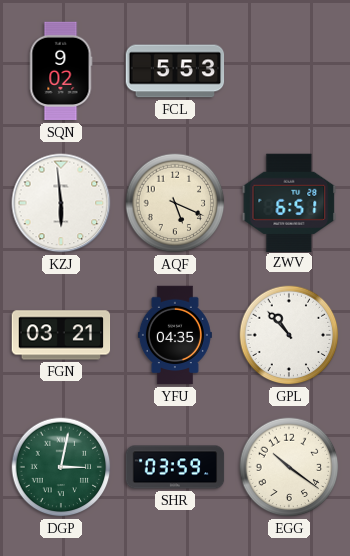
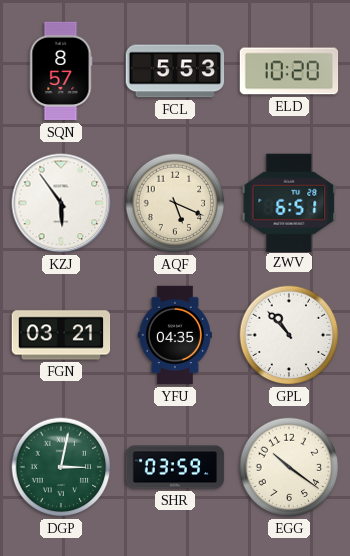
SQN: 9:02 -> 8:57 (61, 71)
ELD: none -> 10:20 (289, 71)
KZJ: 5:59 -> 5:54 (61, 203)
